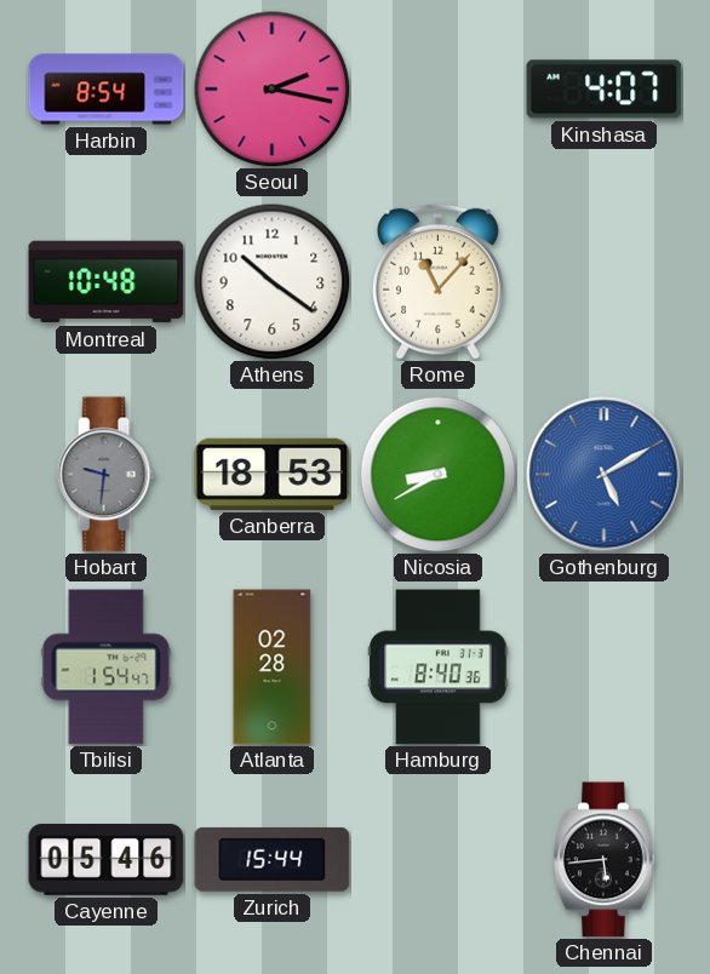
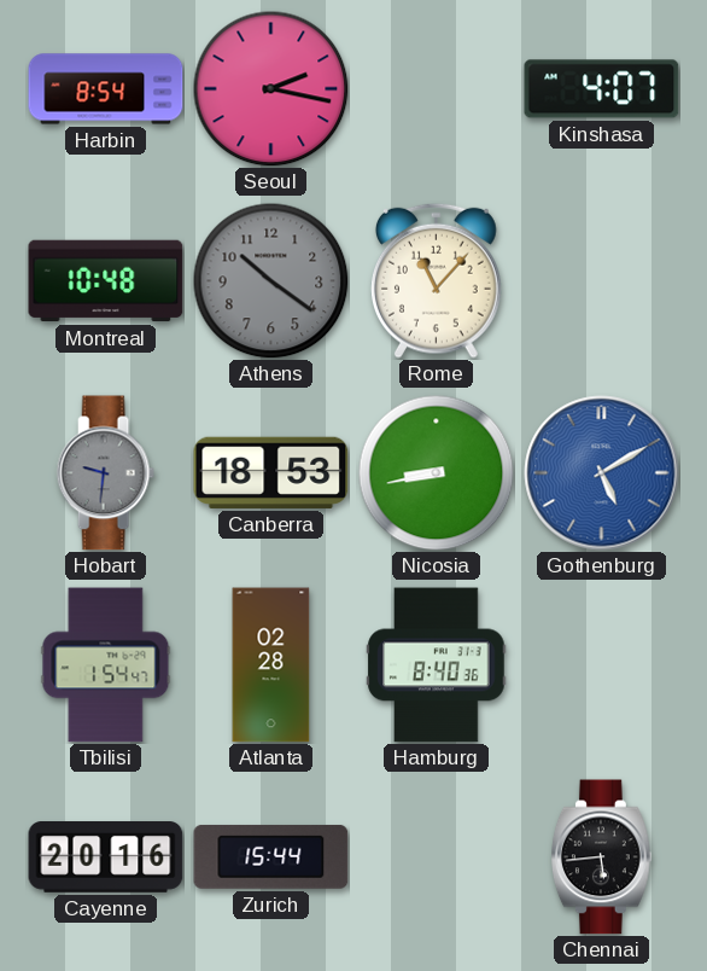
Athens dial: white -> grey (270, 280)
Nicosia: 8:40 -> 8:43 (436, 472)
Cayenne: 05:46 -> 20:16 (106, 857)
